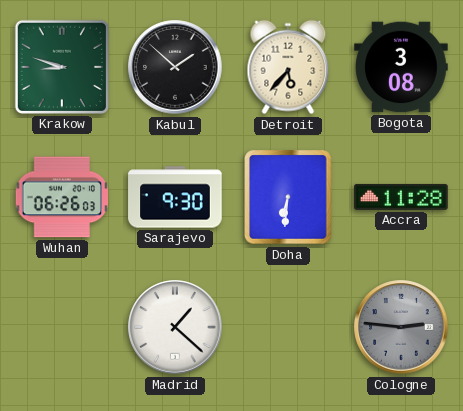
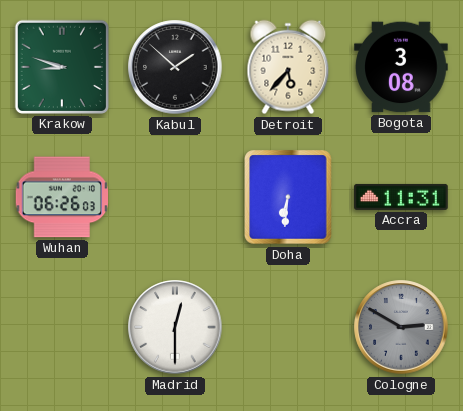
Sarajevo: 9:30 -> none (175, 197)
Accra: 11:28 -> 11:31 (401, 197)
Madrid: 1:22 -> 12:30 (175, 327)
Cologne: 2:46 -> 2:50 (401, 327)
